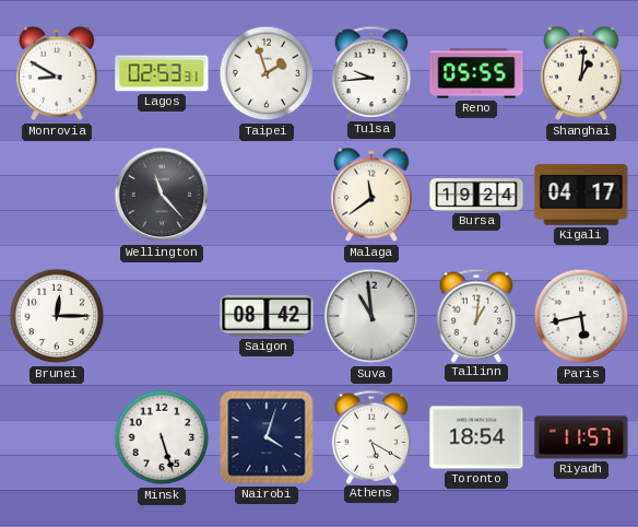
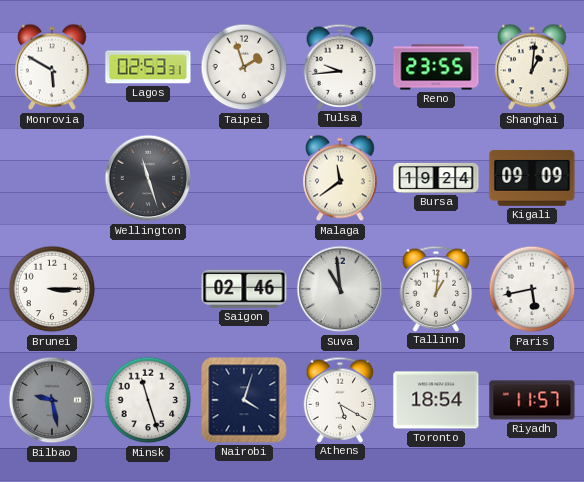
Monrovia: 8:50 -> 5:50 (52, 67)
Reno: 05:55 -> 23:55 (436, 67)
Wellington: 11:23 -> 11:27 (148, 178)
Kigali: 04:17 -> 09:09 (532, 178)
Brunei: 12:15 -> 3:15 (52, 289)
Saigon: 08:42 -> 02:46 (244, 289)
Bilbao: none -> 9:28 (52, 400)
Minsk: 5:27 -> 11:27 (148, 400)
